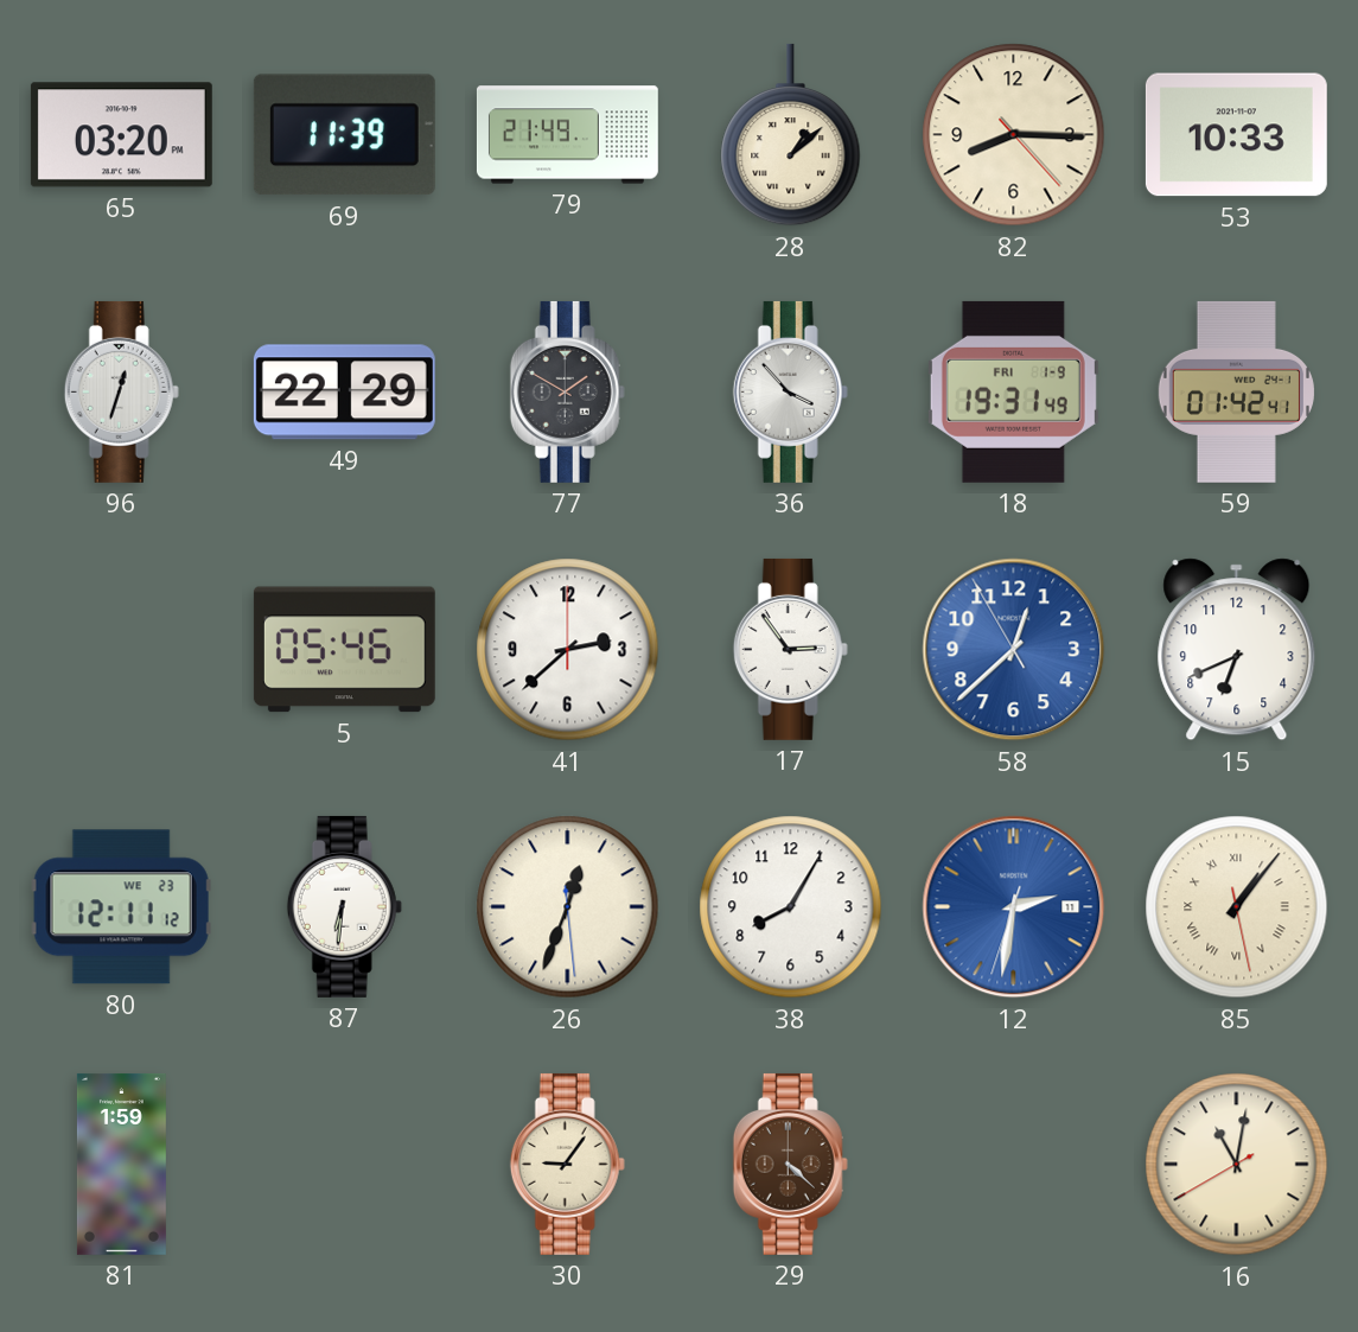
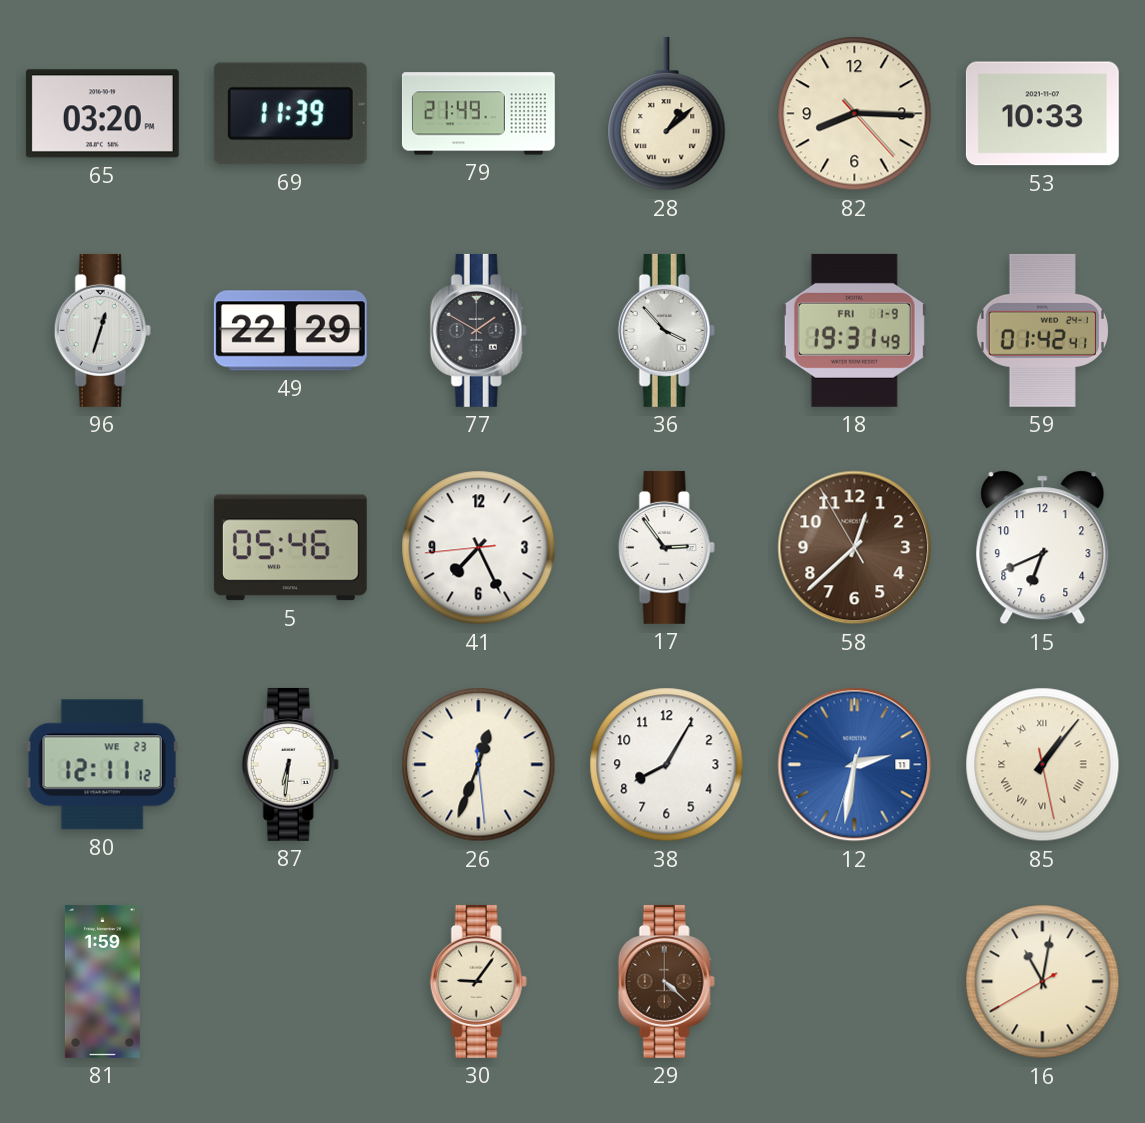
41: 2:38 -> 7:25 (479, 548)
58 dial: blue -> brown (855, 548)
